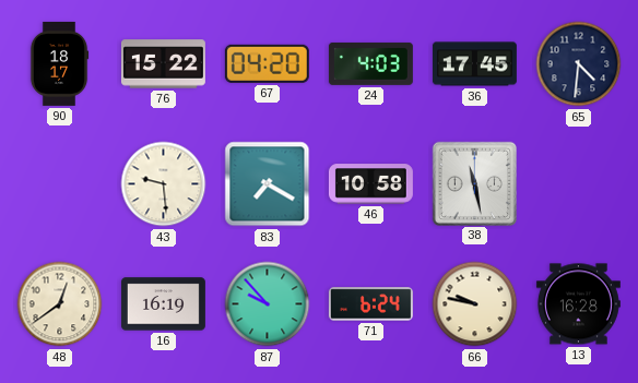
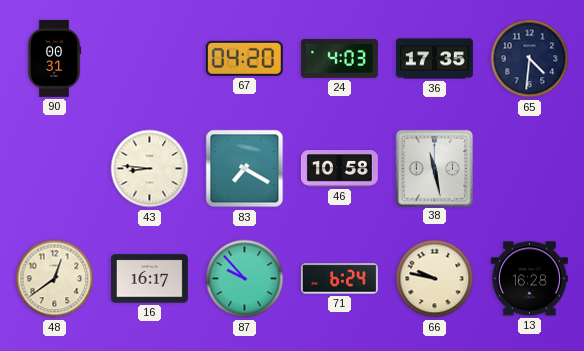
90: 18:17 -> 00:31 (54, 58)
76: 15:22 -> none (163, 64)
36: 17:45 -> 17:35 (434, 59)
43: 9:29 -> 8:46 (150, 169)
16: 16:19 -> 16:17 (149, 279)
